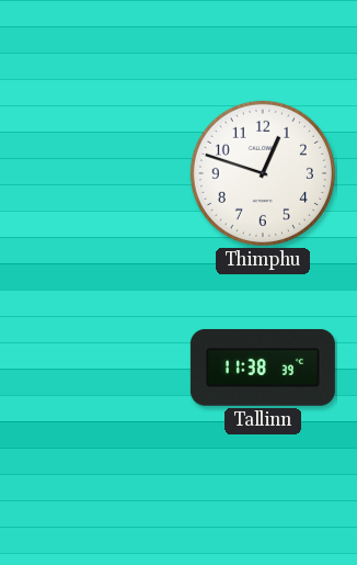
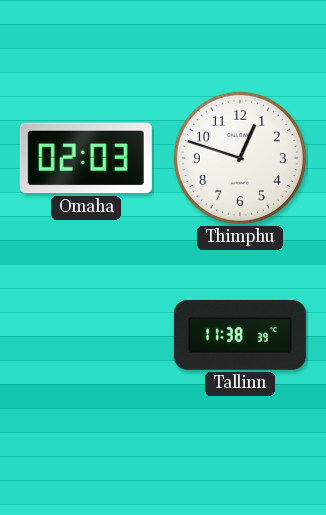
Omaha: none -> 02:03 (86, 158)
